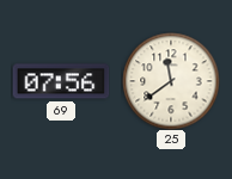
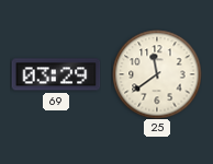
69: 07:56 -> 03:29 (56, 74)
